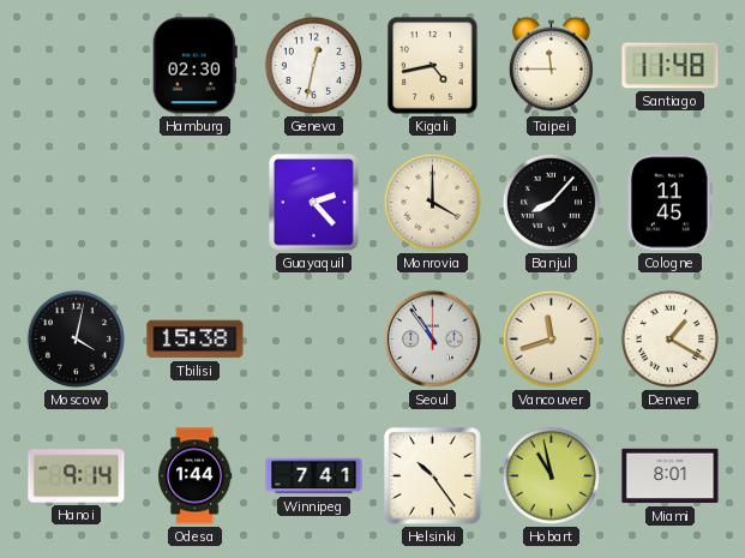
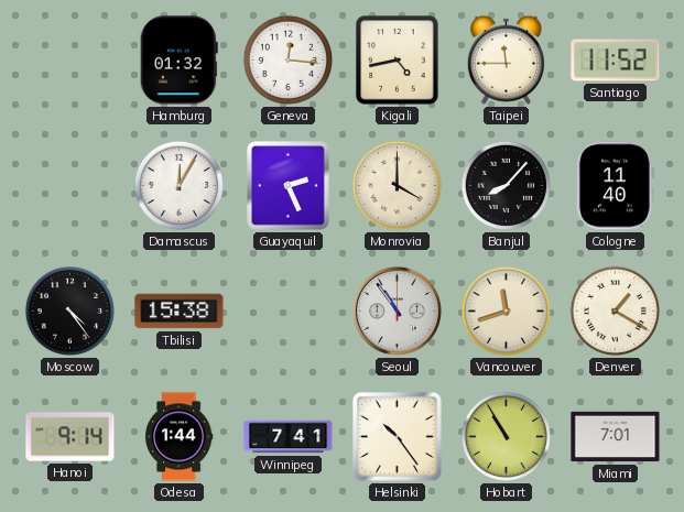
Hamburg: 02:30 -> 01:32 (178, 61)
Geneva: 12:32 -> 12:16 (287, 59)
Santiago: 11:48 -> 11:52 (616, 61)
Damascus: none -> 12:05 (178, 185)
Guayaquil: 2:23 -> 2:26 (289, 186)
Cologne: 11:45 -> 11:40 (615, 186)
Moscow: 4:02 -> 4:24 (69, 311)
Hobart: 10:58 -> 10:55 (506, 436)
Miami: 8:01 -> 7:01 (616, 437)
